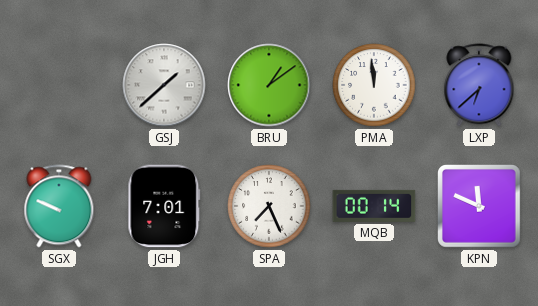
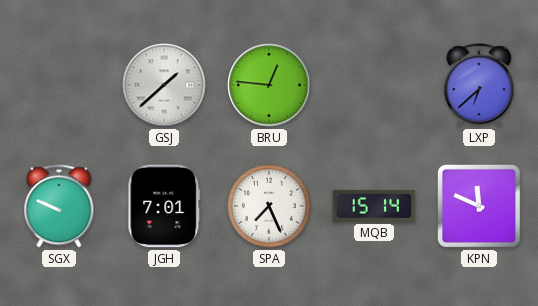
BRU: 1:09 -> 12:46 (269, 85)
PMA: 11:59 -> none (374, 85)
MQB: 00:14 -> 15:14 (374, 206)
